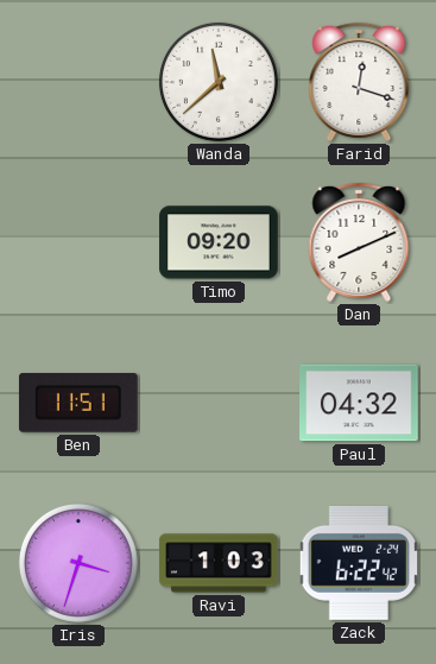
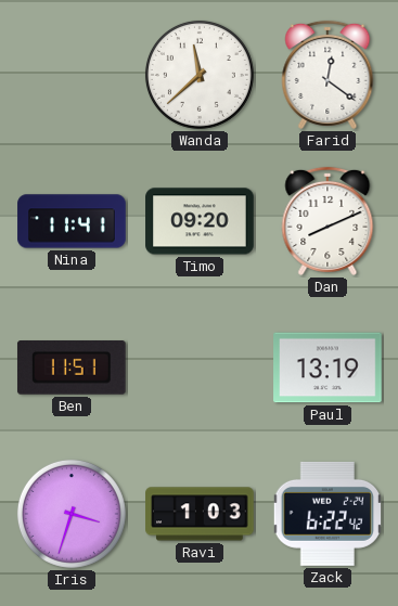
Farid: 12:18 -> 12:21 (328, 75)
Nina: none -> 11:41 (72, 221)
Paul: 04:32 -> 13:19 (328, 368)
